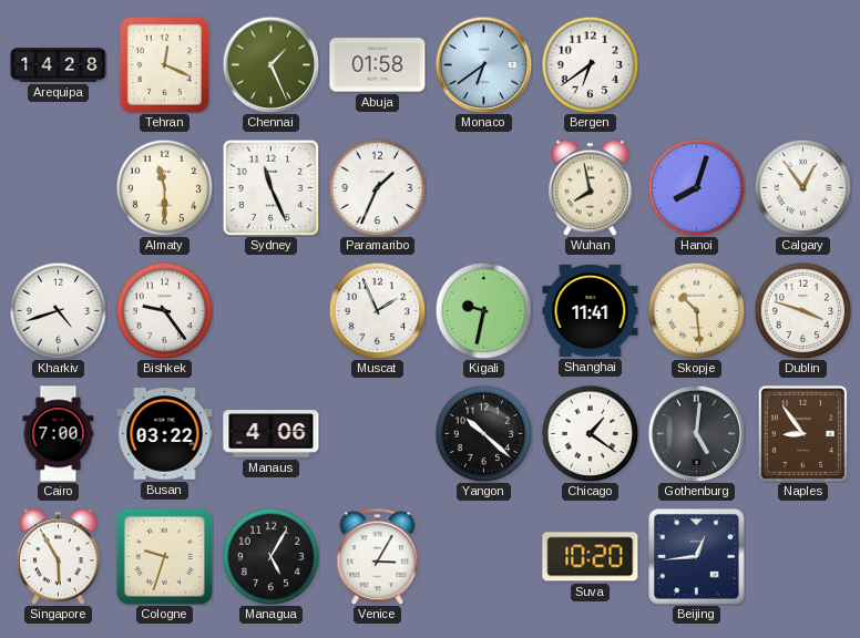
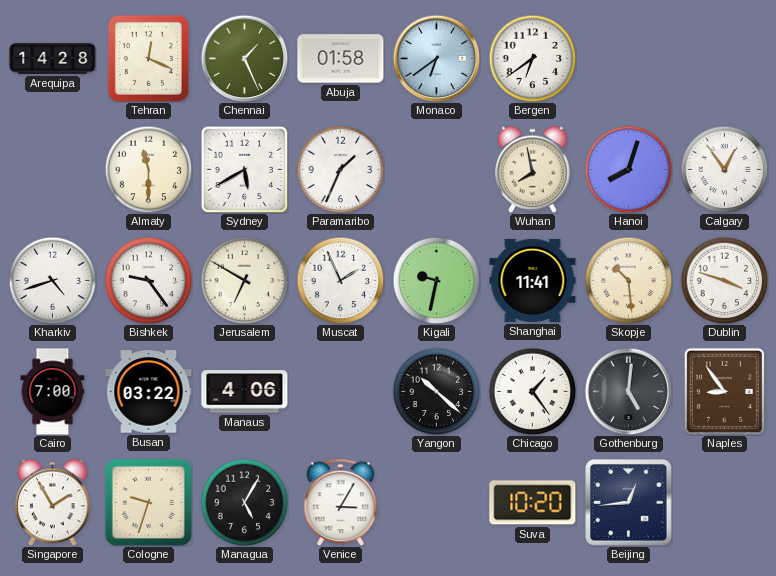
Sydney: 11:26 -> 5:40 (244, 169)
Jerusalem: none -> 6:50 (244, 280)
Chicago: 1:21 -> 1:24 (532, 391)
Singapore: 5:55 -> 1:55 (53, 502)
